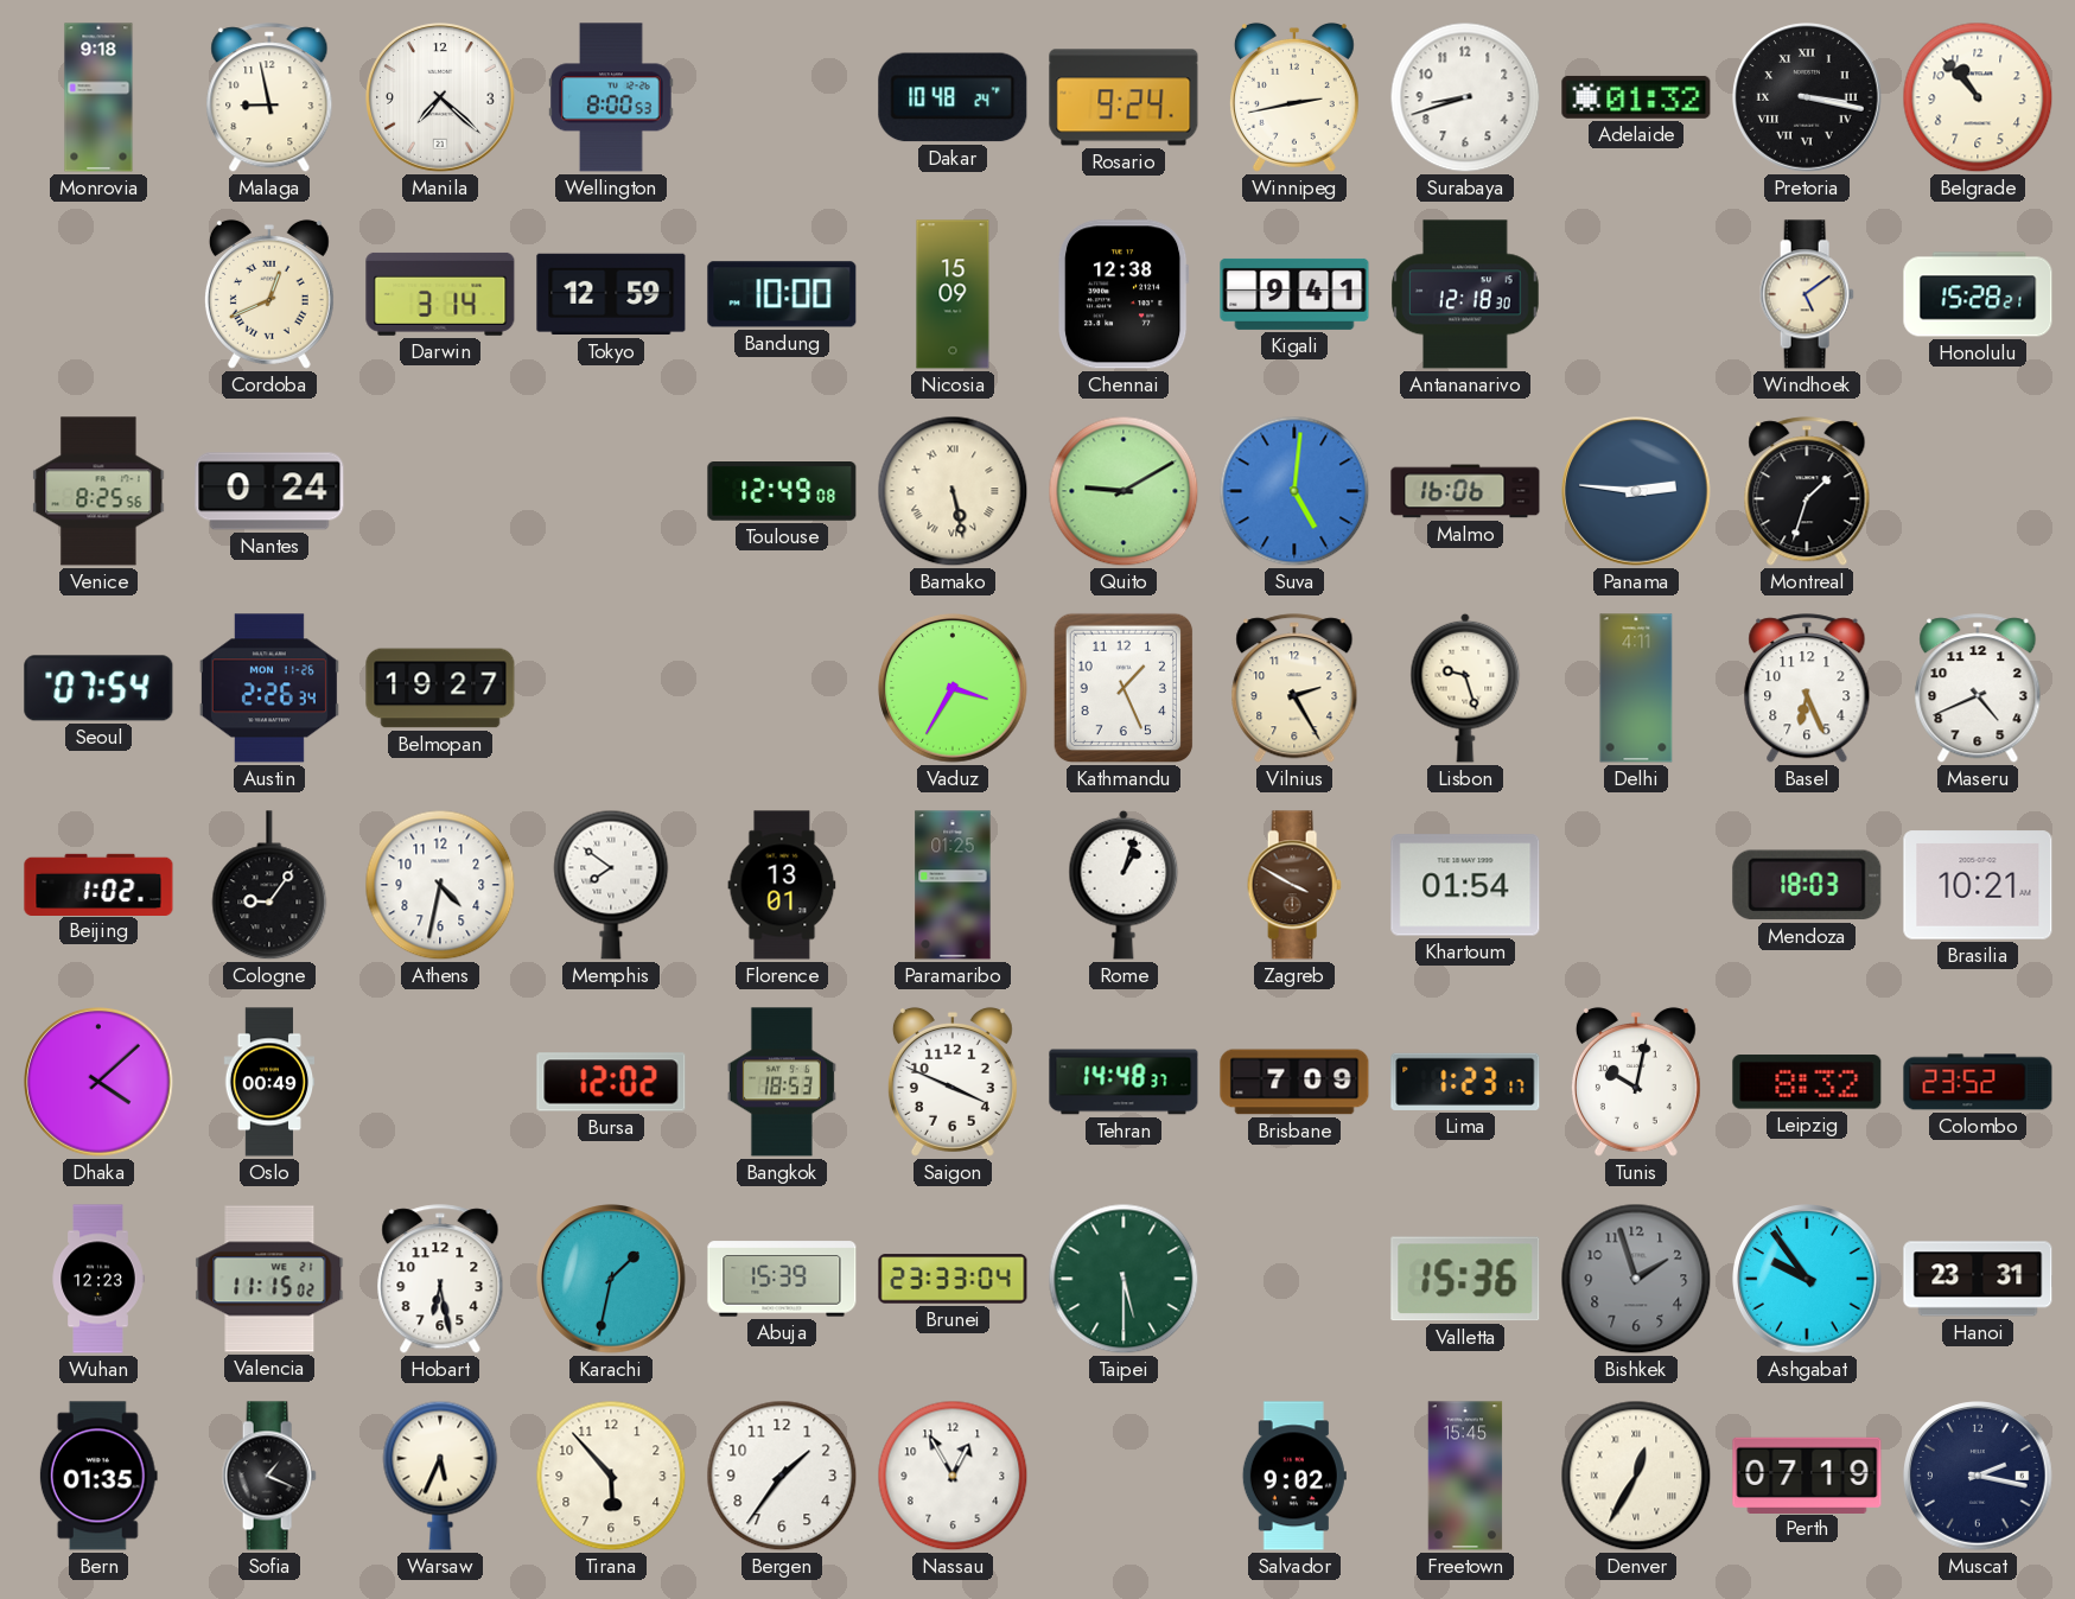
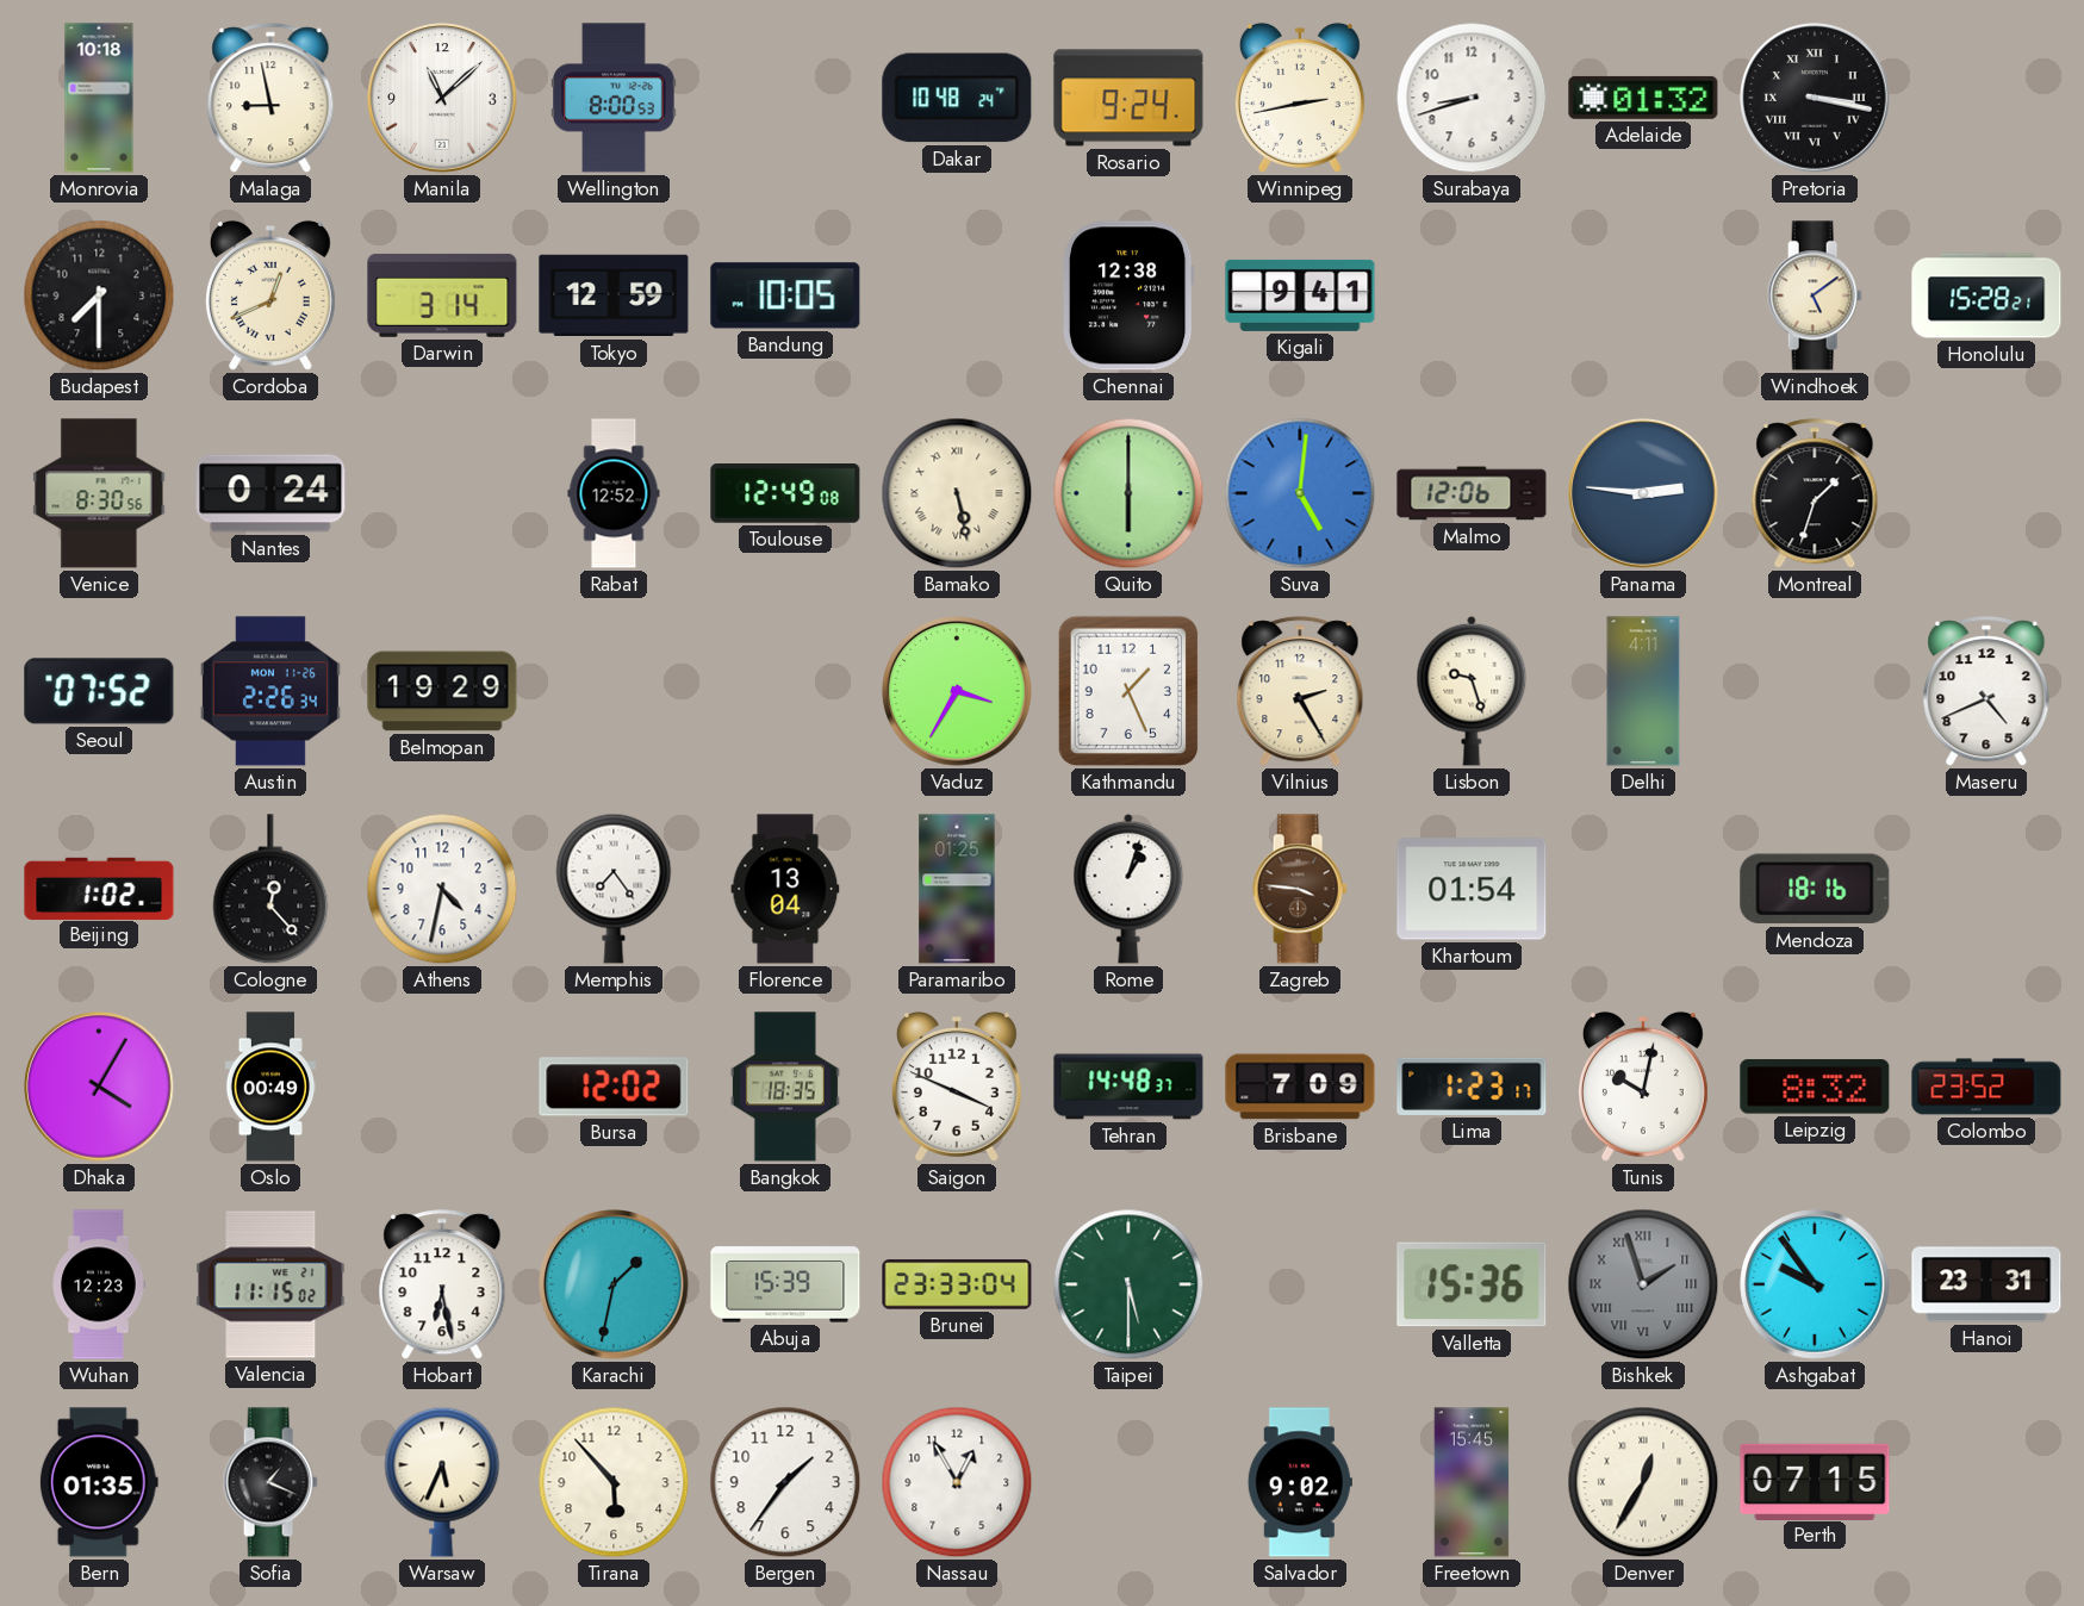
Monrovia: 9:18 -> 10:18 (99, 98)
Manila: 7:22 -> 11:08 (442, 98)
Belgrade: 10:53 -> none (1978, 97)
Budapest: none -> 7:30 (99, 295)
Bandung: 10:00 -> 10:05 (785, 295)
Nicosia: 15:09 -> none (953, 294)
Antananarivo: 12:18 -> none (1465, 294)
Venice: 8:25 -> 8:30 (99, 493)
Rabat: none -> 12:52 (614, 493)
Quito: 9:10 -> 6:00 (1128, 493)
Malmo: 16:06 -> 12:06 (1472, 493)
Seoul: 07:54 -> 07:52 (99, 691)
Belmopan: 19:27 -> 19:29 (442, 691)
Basel: 6:26 -> none (1807, 689)
Cologne: 9:06 -> 12:23 (270, 890)
Memphis: 7:51 -> 7:24 (614, 889)
Florence: 13:01 -> 13:04 (785, 889)
Zagreb: 3:50 -> 3:46 (1300, 889)
Mendoza: 18:03 -> 18:16 (1815, 889)
Brasilia: 10:21 -> none (1978, 885)
Dhaka: 4:08 -> 4:05 (99, 1087)
Bangkok: 18:53 -> 18:35 (785, 1087)
Bishkek numerals: Arabic -> Roman (1643, 1284)
Perth: 07:19 -> 07:15 (1815, 1481)
Muscat: 2:17 -> none (1978, 1476)
